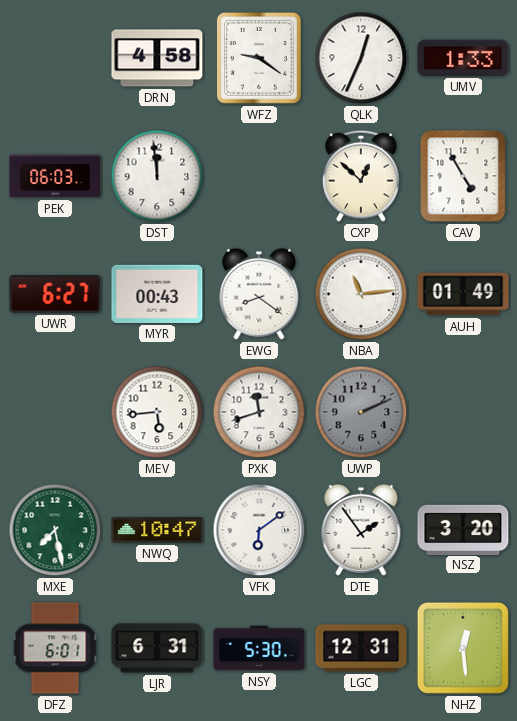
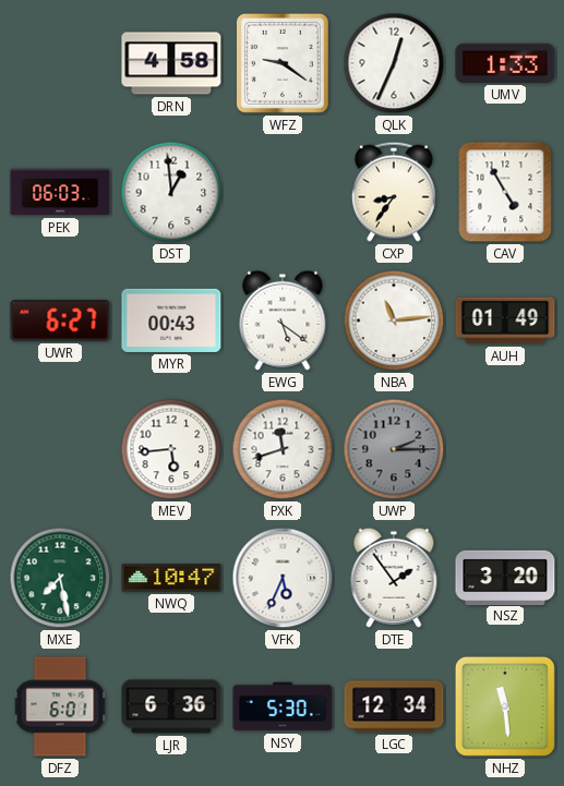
DST: 11:59 -> 12:59 (171, 192)
CXP: 12:52 -> 8:36 (394, 192)
EWG: 8:21 -> 5:21 (283, 321)
UWP: 2:11 -> 2:15 (394, 449)
VFK: 6:09 -> 5:34 (283, 578)
LJR: 6:31 -> 6:36 (171, 706)
LGC: 12:31 -> 12:34 (394, 706)
NHZ: 12:29 -> 11:29 (505, 706)
